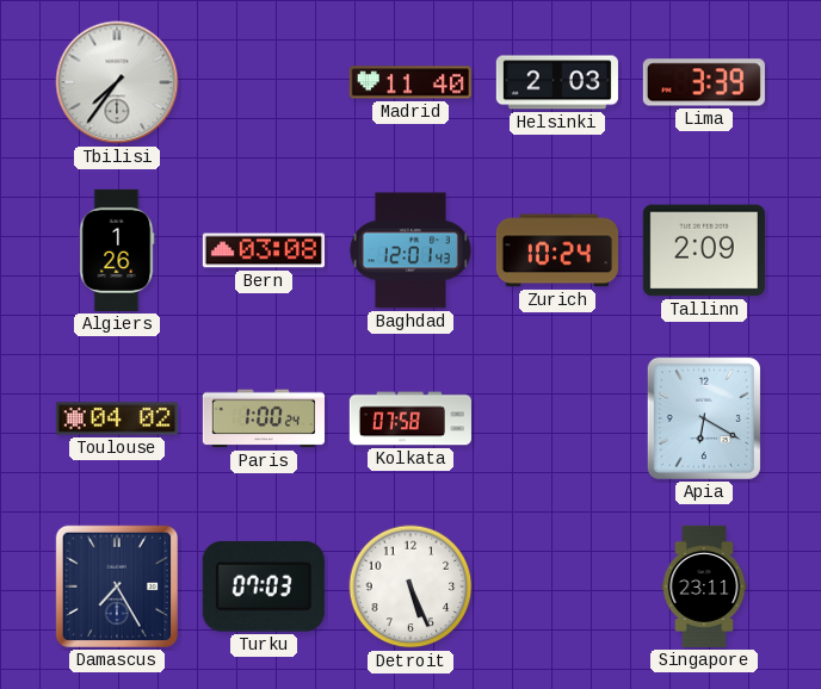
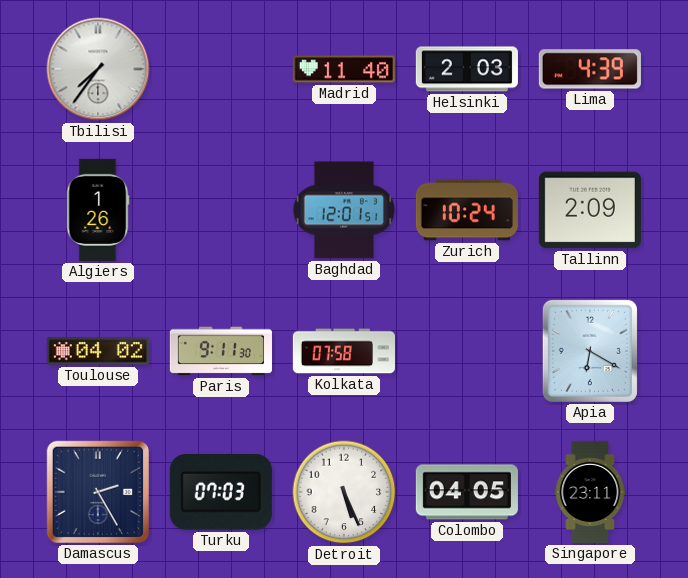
Lima: 3:39 -> 4:39 (590, 69)
Bern: 03:08 -> none (264, 250)
Baghdad: 12:01:43 -> 12:01:51 (344, 210)
Paris: 1:00 -> 9:11 (221, 351)
Damascus: 7:25 -> 2:25 (97, 492)
Colombo: none -> 04:05 (467, 492)
